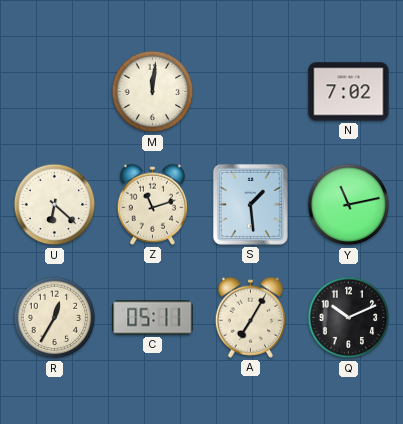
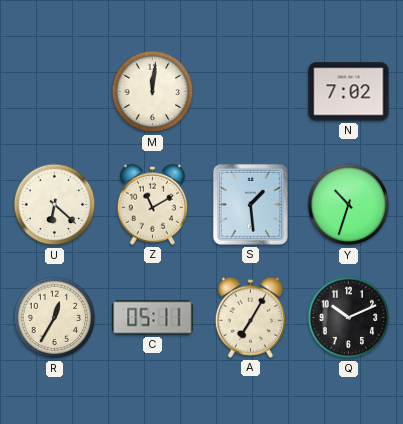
Z: 11:12 -> 11:10 (152, 204)
Y: 11:13 -> 10:33 (349, 205)
